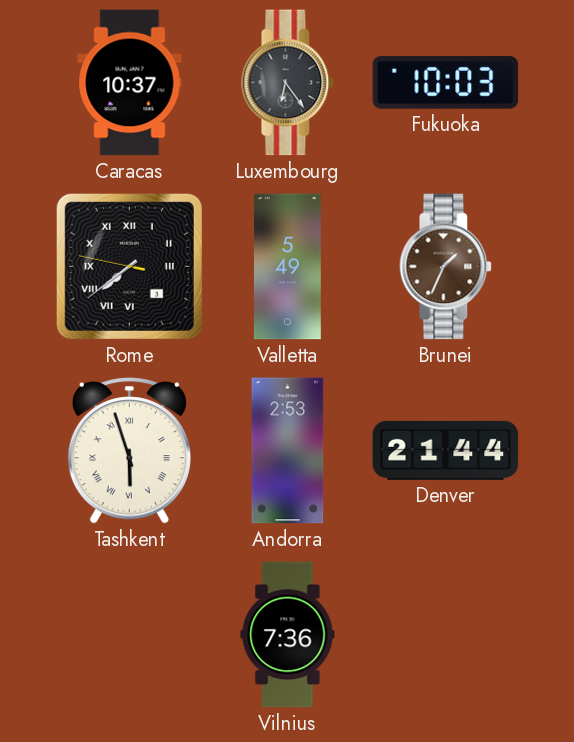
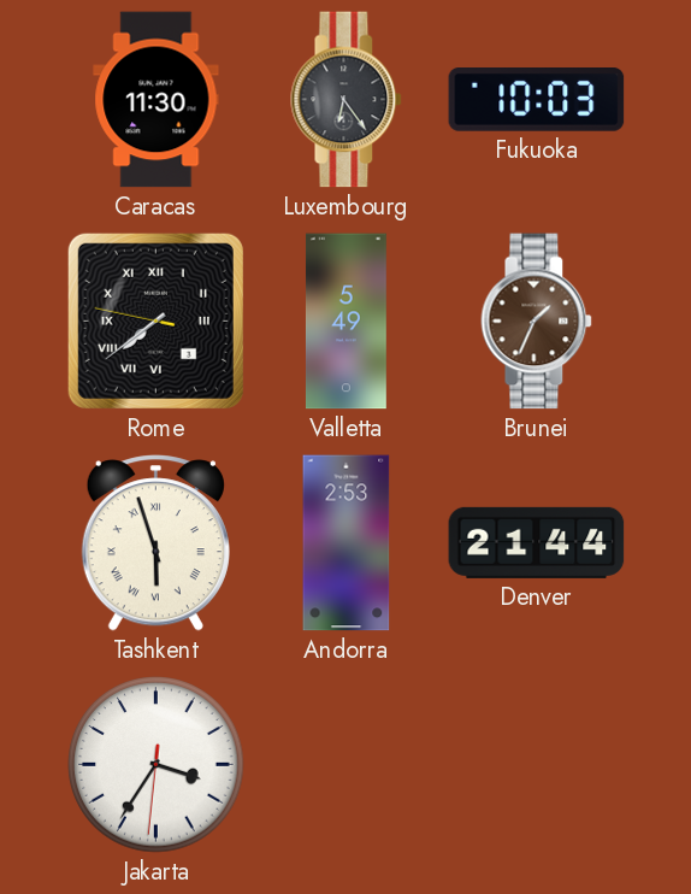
Caracas: 10:37 -> 11:30 (156, 100)
Jakarta: none -> 3:35 (156, 765)
Vilnius: 7:36 -> none (288, 635)
